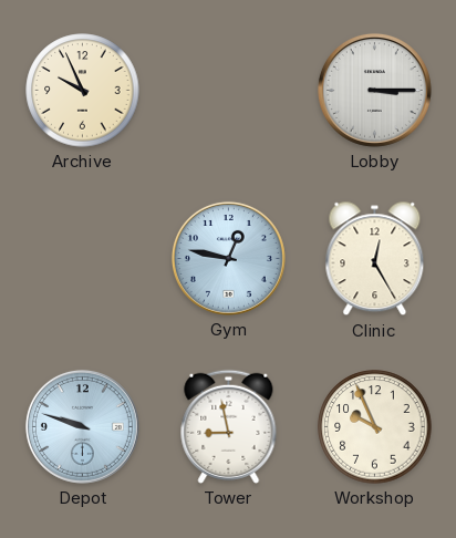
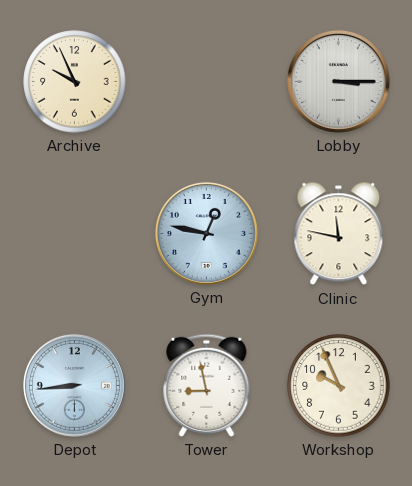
Clinic: 12:25 -> 11:47 (339, 234)
Depot: 9:48 -> 8:44 (74, 385)
